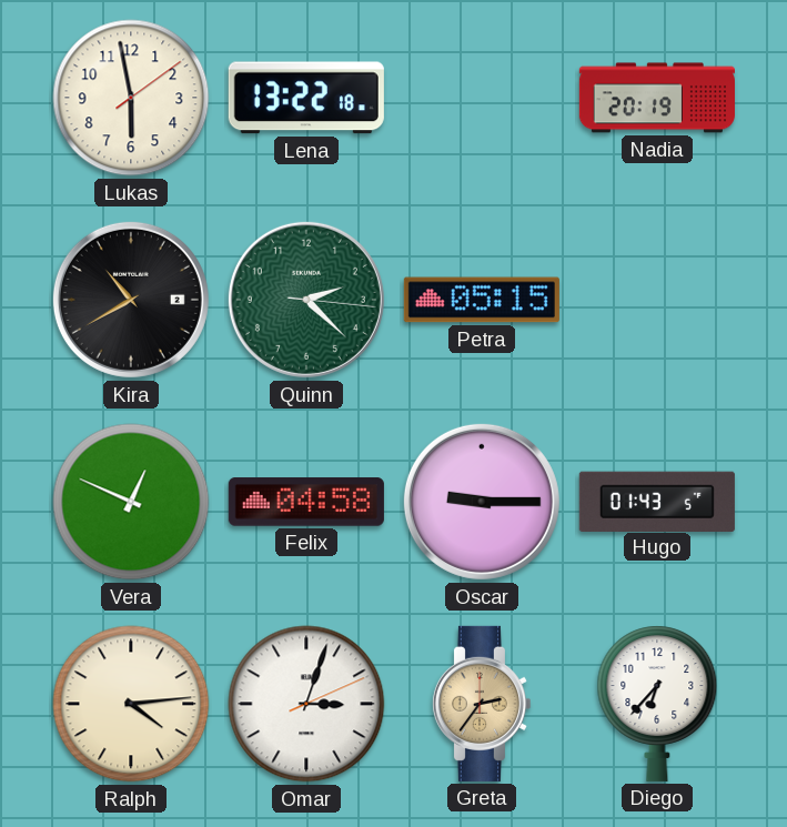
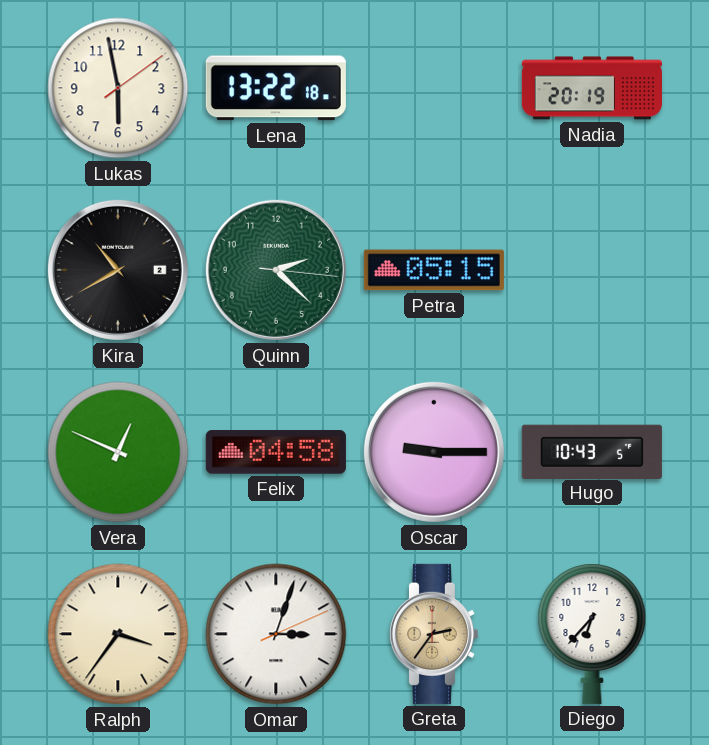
Hugo: 01:43 -> 10:43 (592, 451)
Ralph: 4:14 -> 3:36 (118, 634)
